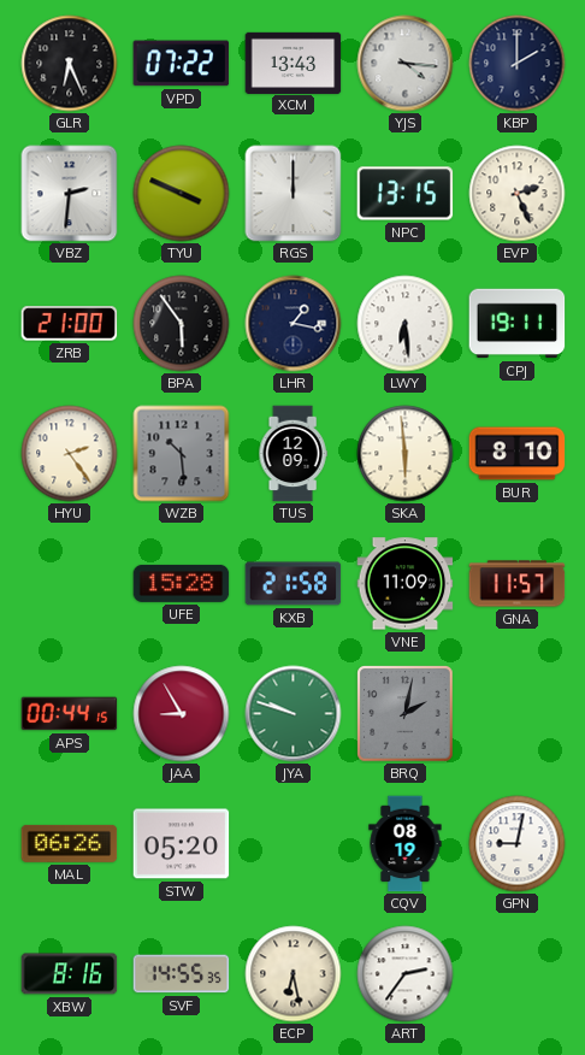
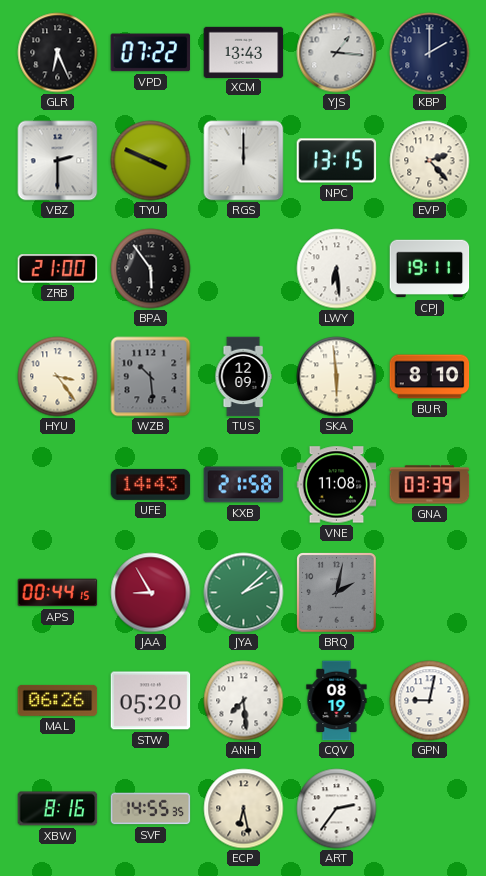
YJS: 4:16 -> 1:16 (337, 53)
VBZ: 2:31 -> 2:30 (58, 161)
EVP: 2:26 -> 2:23 (430, 161)
LHR: 1:17 -> none (294, 324)
HYU: 2:24 -> 3:24 (58, 377)
UFE: 15:28 -> 14:43 (151, 484)
VNE: 11:09 -> 11:08 (337, 485)
GNA: 11:57 -> 03:39 (430, 485)
JYA: 9:48 -> 2:08 (244, 593)
ANH: none -> 7:29 (244, 701)
